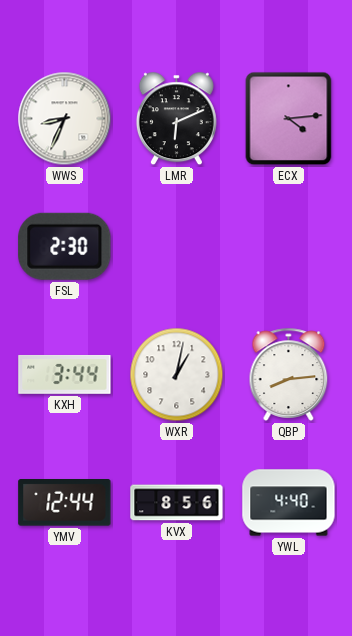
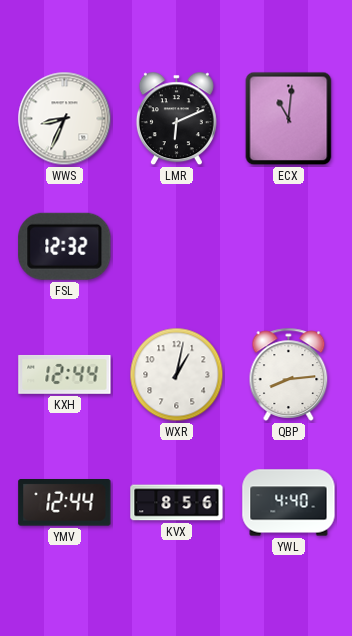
ECX: 4:14 -> 11:01 (289, 119)
FSL: 2:30 -> 12:32 (65, 246)
KXH: 3:44 -> 12:44 (65, 374)
